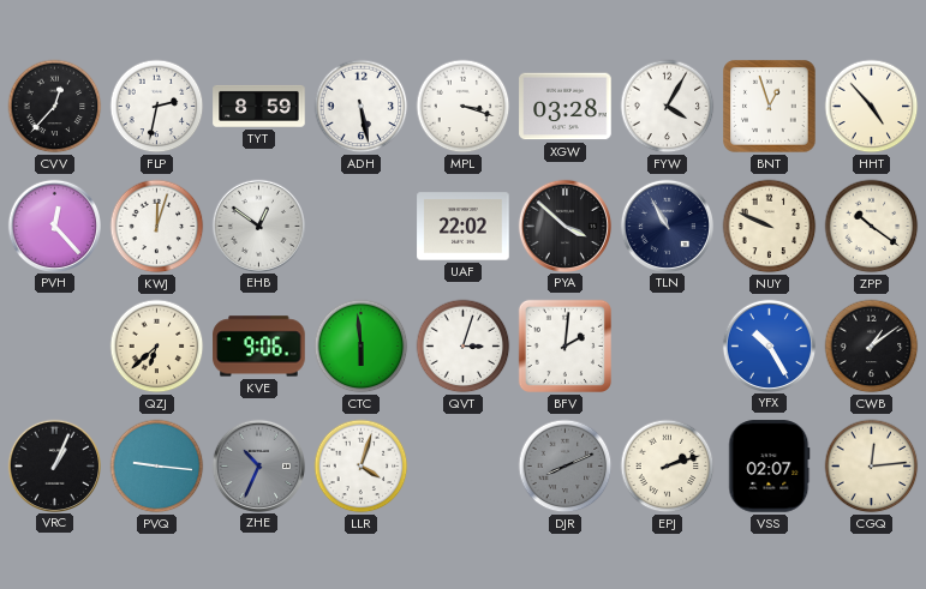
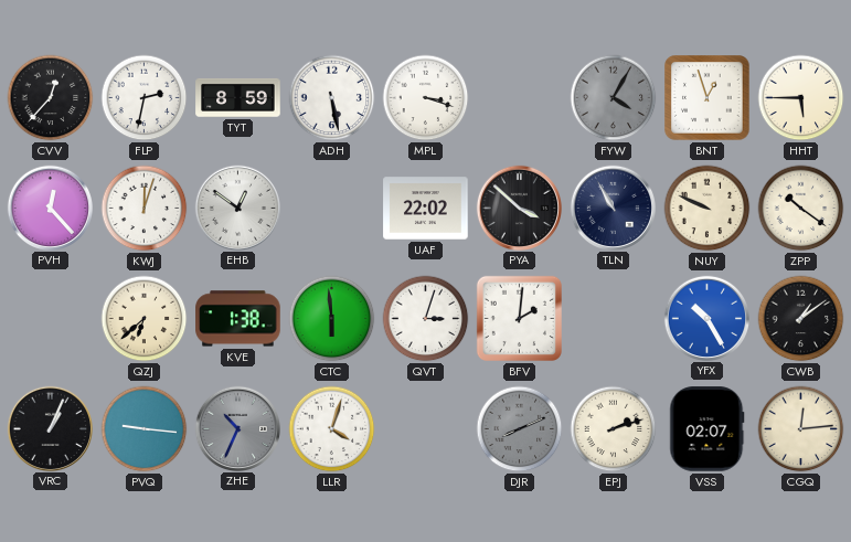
XGW: 03:28 -> none (566, 107)
FYW dial: white -> grey (614, 98)
HHT: 4:53 -> 5:45 (801, 98)
KVE: 9:06 -> 1:38 (238, 319)
